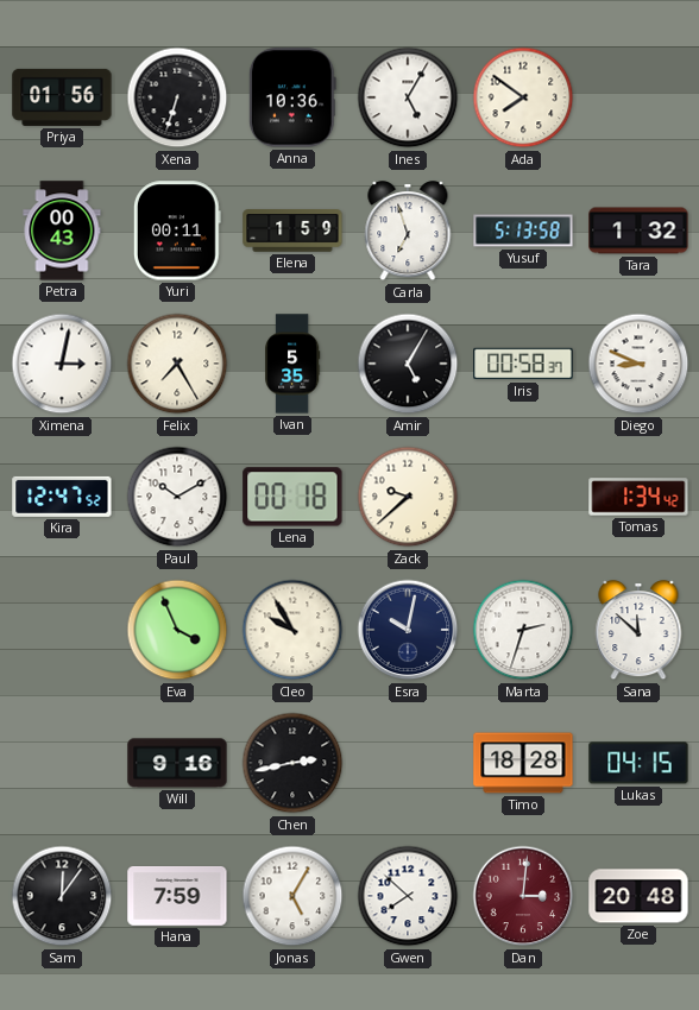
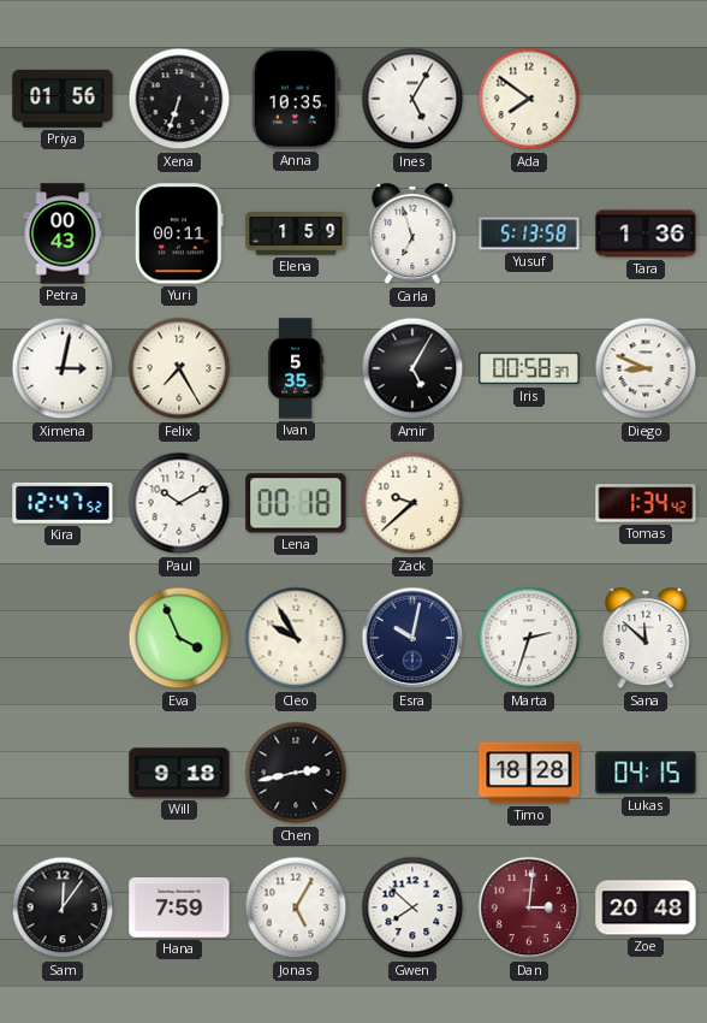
Anna: 10:36 -> 10:35 (296, 99)
Tara: 1:32 -> 1:36 (646, 233)
Will: 9:16 -> 9:18 (179, 773)
